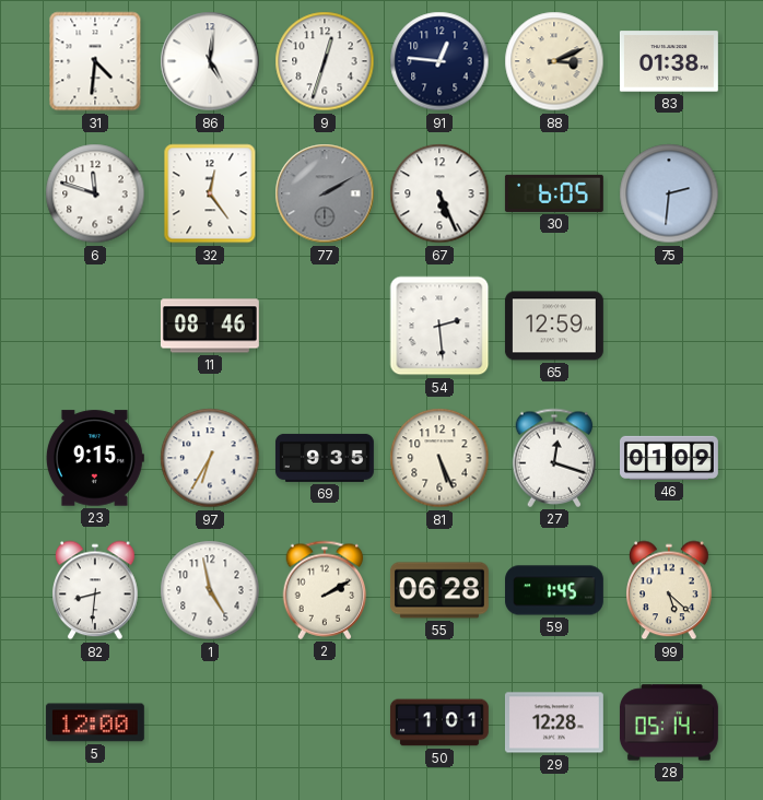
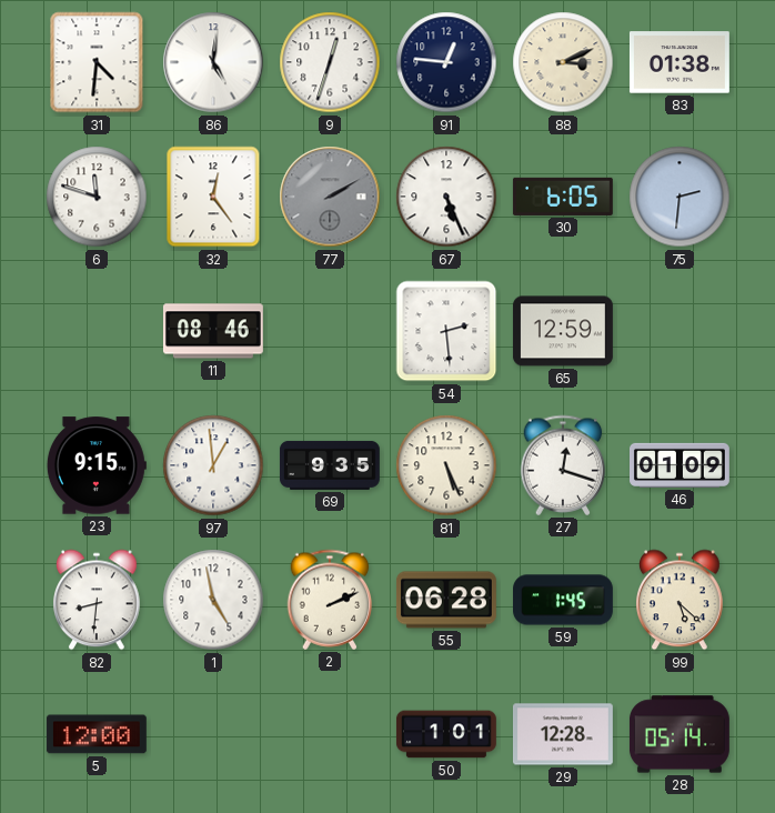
97: 6:35 -> 12:59 (213, 465)
2: 2:10 -> 2:11 (330, 600)
